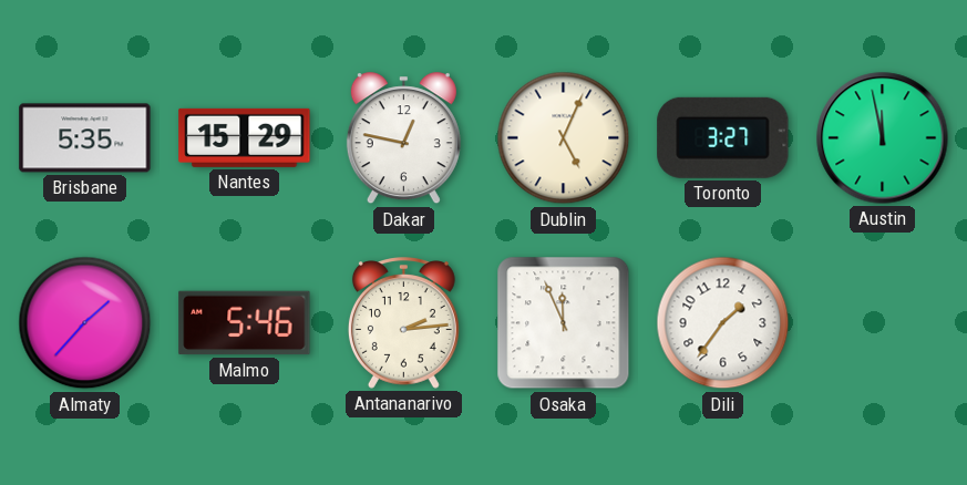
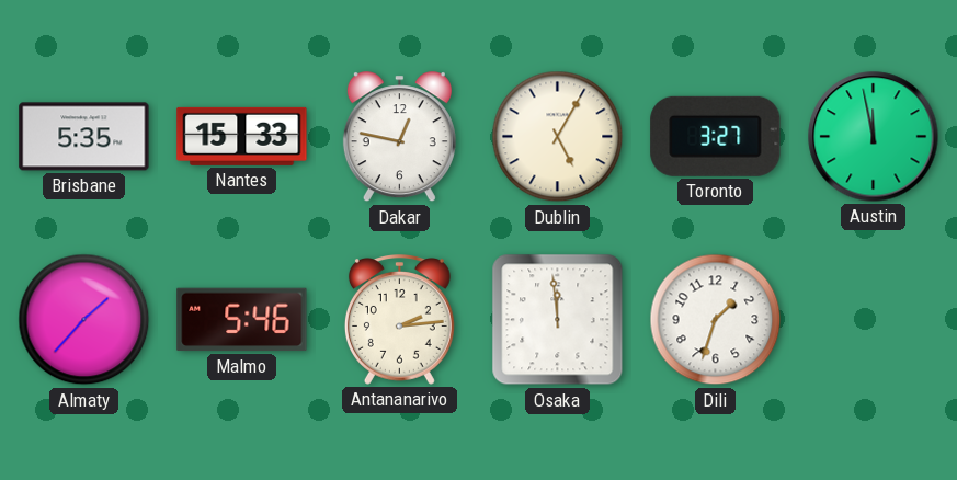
Nantes: 15:29 -> 15:33 (242, 136)
Dublin: 5:04 -> 5:05 (558, 137)
Osaka: 11:56 -> 11:59 (558, 320)
Dili: 1:36 -> 1:33 (716, 320)
